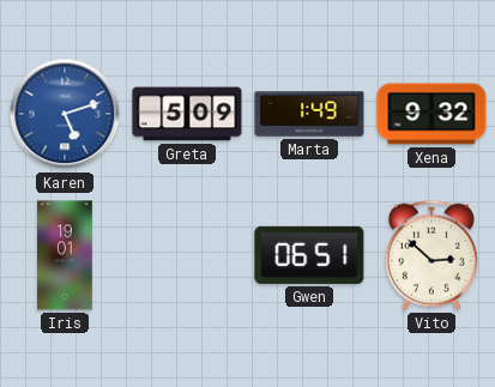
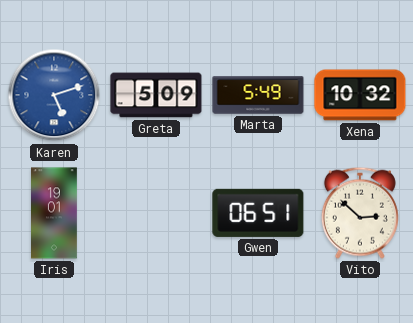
Marta: 1:49 -> 5:49 (258, 95)
Xena: 9:32 -> 10:32 (360, 95)
